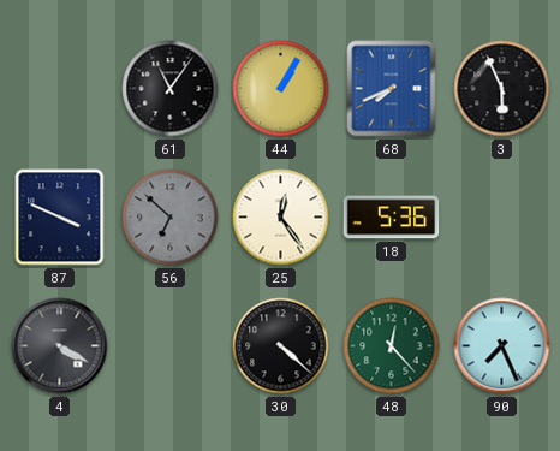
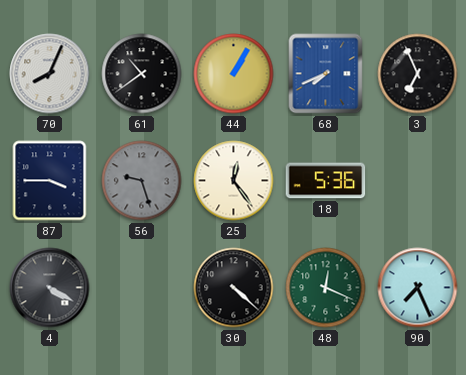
70: none -> 8:04 (50, 74)
61: 11:06 -> 10:39 (142, 74)
3: 5:56 -> 6:56 (418, 74)
87: 3:49 -> 3:45 (50, 181)
56: 6:52 -> 9:27 (142, 181)
48: 12:23 -> 12:19 (326, 288)
